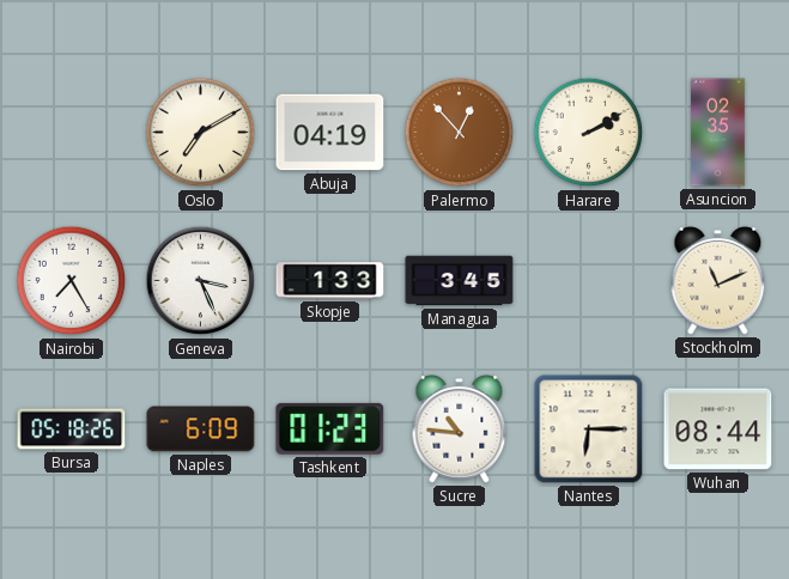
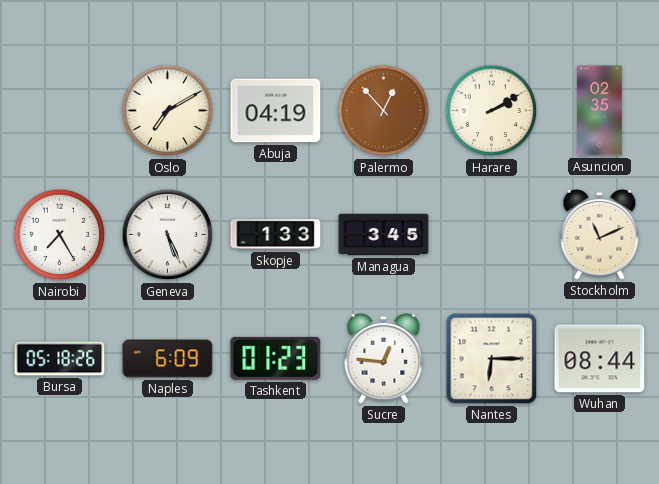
Geneva: 3:26 -> 5:26 (168, 235)
Sucre: 10:46 -> 12:46 (384, 359)
